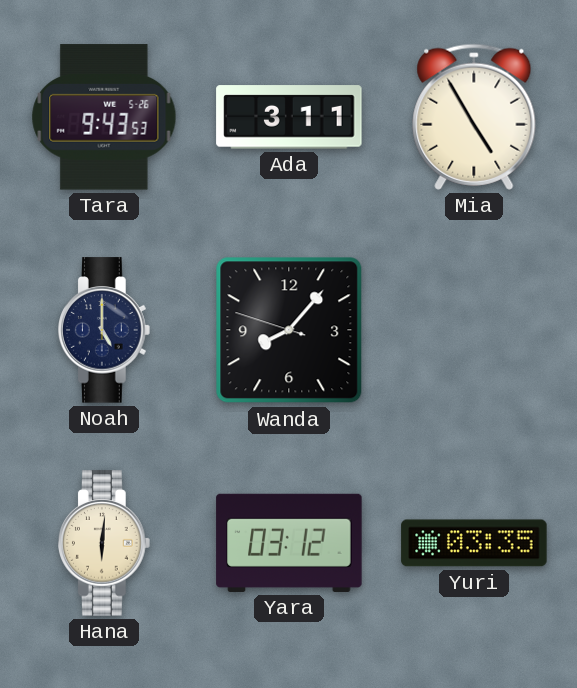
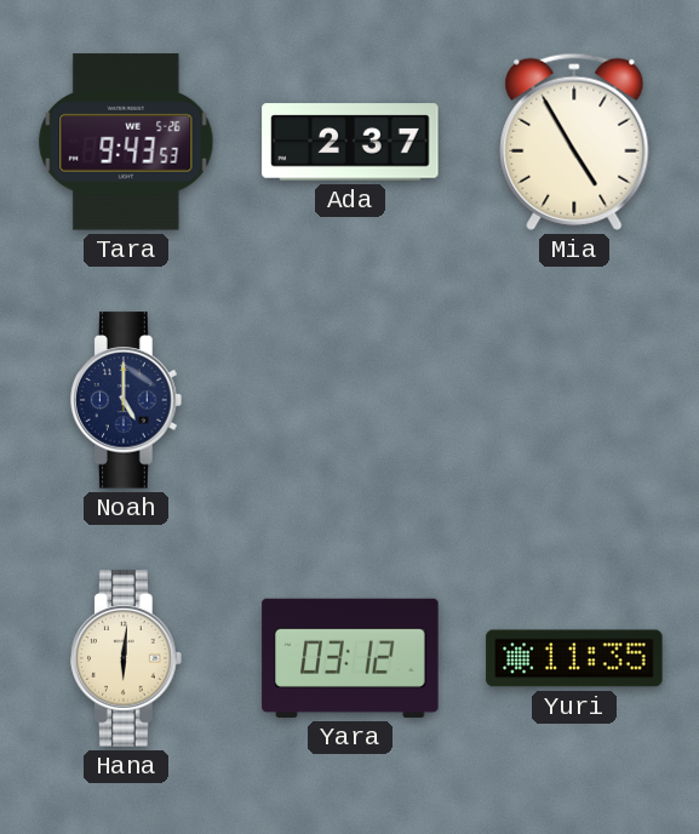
Ada: 3:11 -> 2:37 (350, 142)
Wanda: 8:06 -> none (289, 330)
Yuri: 03:35 -> 11:35 (574, 658)
